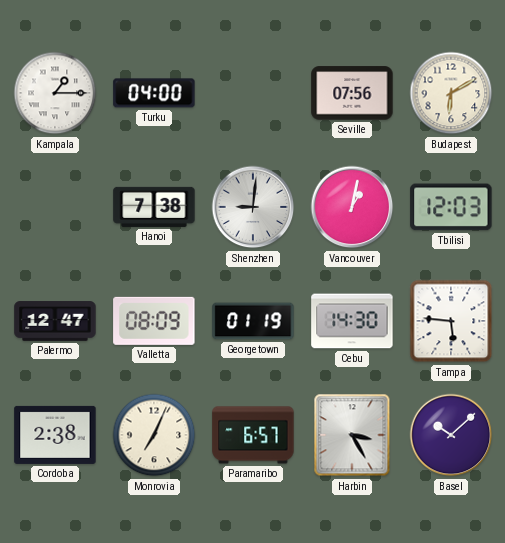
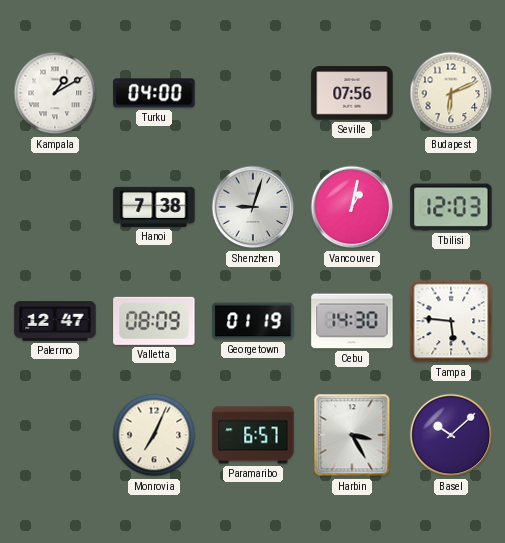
Kampala: 1:15 -> 1:10 (55, 93)
Budapest: 6:10 -> 6:11 (451, 93)
Shenzhen: 9:01 -> 9:03 (253, 207)
Cordoba: 2:38 -> none (55, 435)
